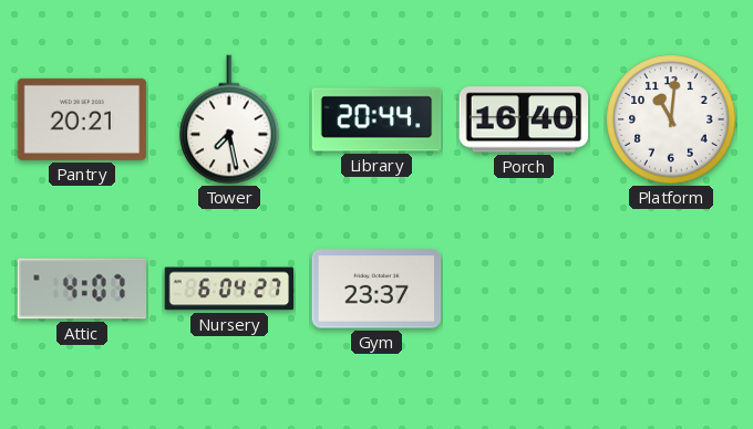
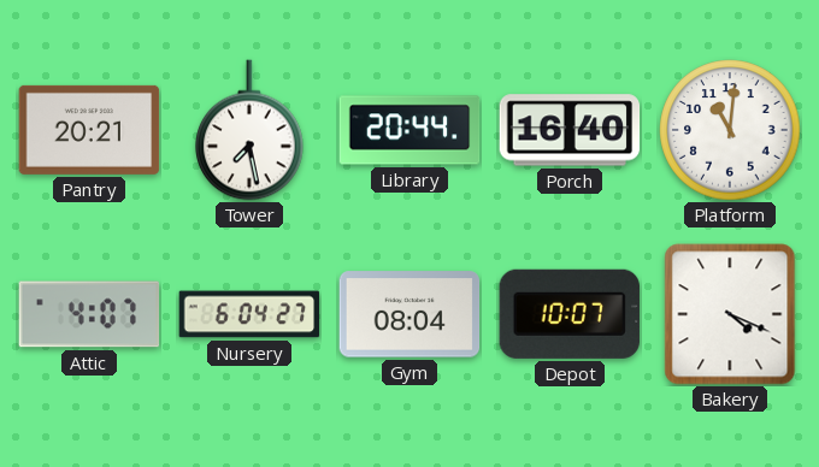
Gym: 23:37 -> 08:04 (409, 314)
Depot: none -> 10:07 (568, 314)
Bakery: none -> 4:19 (730, 314)
